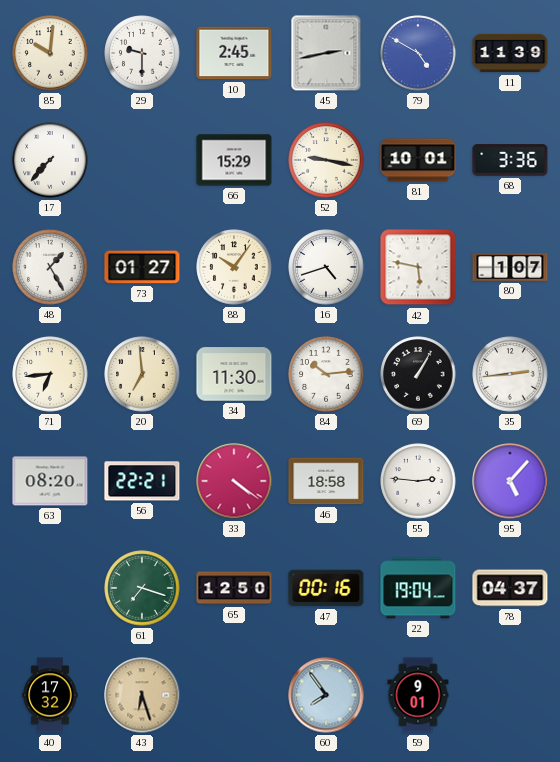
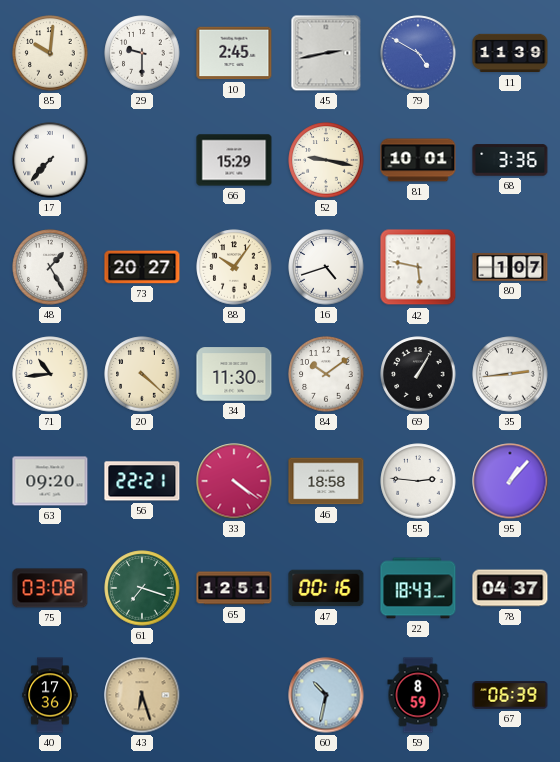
73: 01:27 -> 20:27 (142, 267)
71: 6:44 -> 10:44 (50, 374)
20: 6:59 -> 4:22 (142, 374)
84: 10:14 -> 10:09 (326, 374)
63: 08:20 -> 09:20 (50, 481)
95: 5:07 -> 1:07 (510, 481)
75: none -> 03:08 (50, 588)
65: 12:50 -> 12:51 (234, 588)
22: 19:04 -> 18:43 (418, 588)
40: 17:32 -> 17:36 (50, 695)
60: 7:54 -> 10:32 (326, 695)
59: 9:01 -> 8:59 (418, 695)
67: none -> 06:39 (510, 695)
